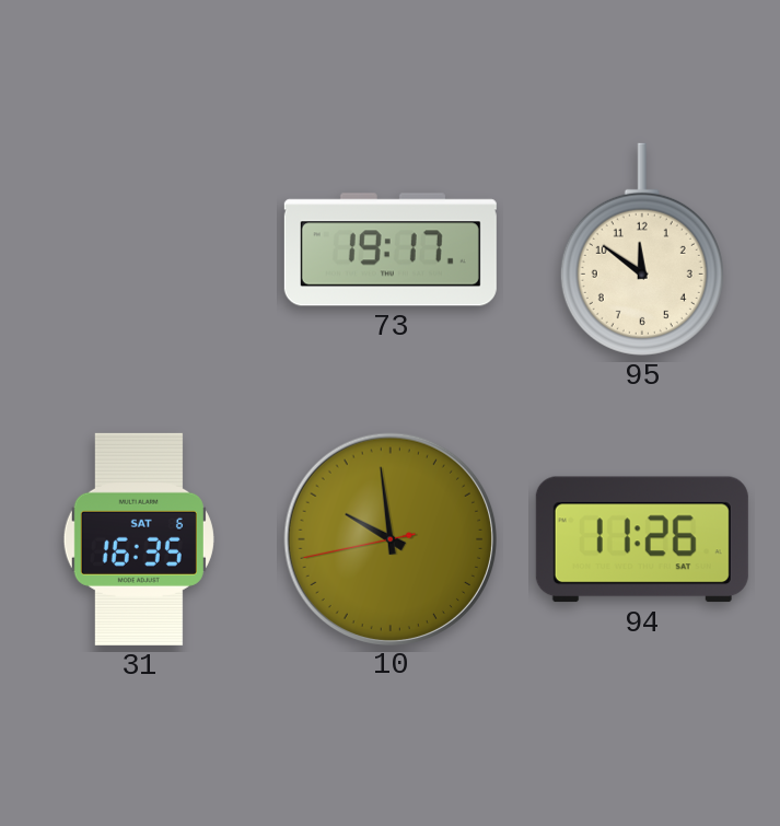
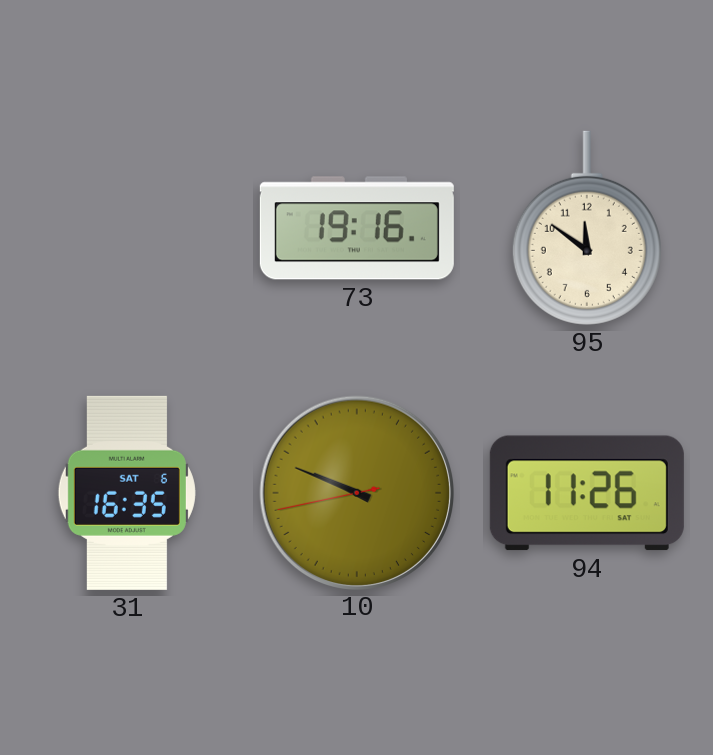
73: 19:17 -> 19:16 (357, 228)
10: 9:58 -> 9:48 (356, 492)
